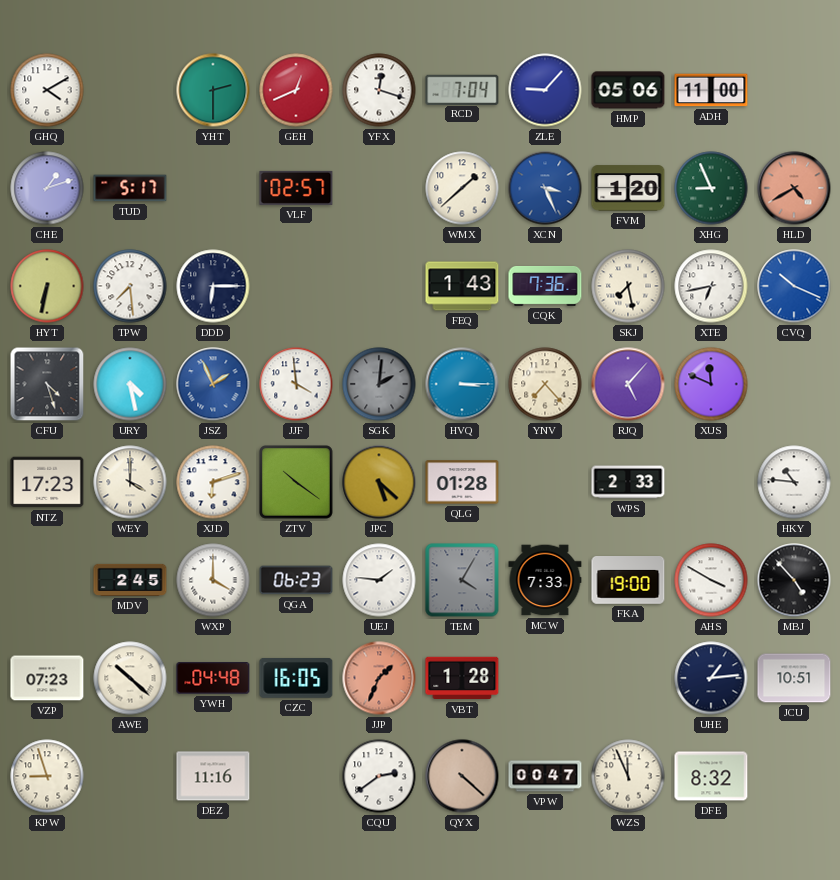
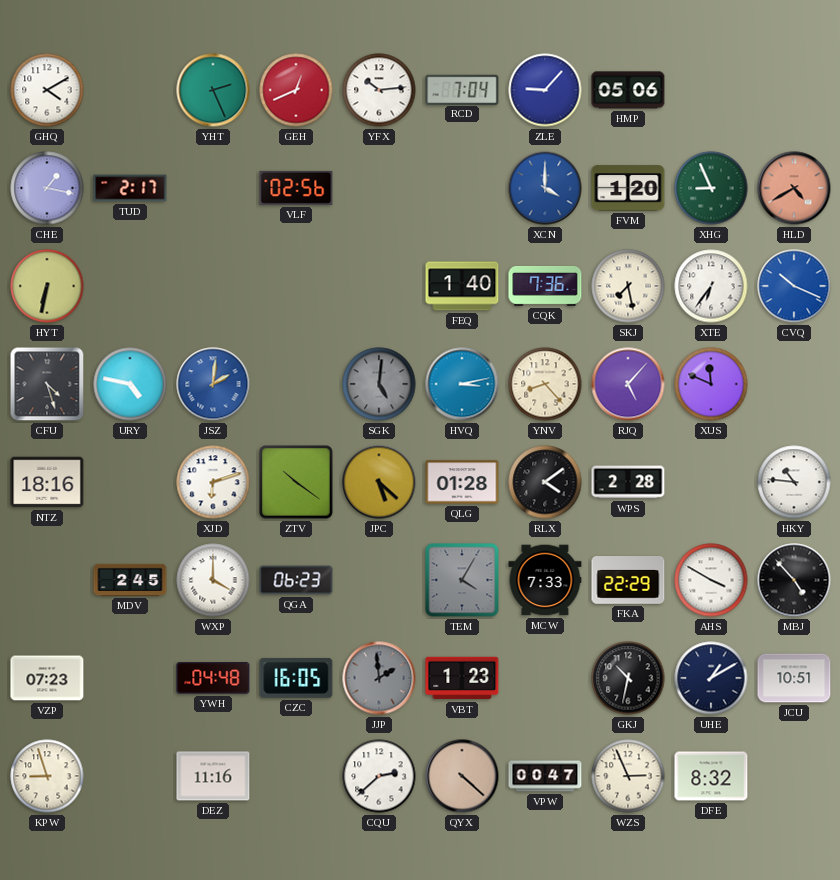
YHT: 2:30 -> 2:26 (213, 90)
YFX: 12:18 -> 10:14 (379, 90)
ADH: 11:00 -> none (711, 90)
CHE: 1:12 -> 1:17 (47, 188)
TUD: 5:17 -> 2:17 (130, 188)
VLF: 02:57 -> 02:56 (296, 188)
WMX: 1:38 -> none (462, 188)
XCN: 3:26 -> 4:00 (545, 188)
TPW: 7:29 -> none (130, 286)
DDD: 6:15 -> none (213, 286)
FEQ: 1:43 -> 1:40 (462, 286)
XTE: 6:43 -> 6:36 (711, 286)
URY: 4:28 -> 4:47 (130, 384)
JSZ: 1:56 -> 2:01 (213, 384)
JJF: 3:59 -> none (296, 384)
SGK: 2:01 -> 5:01 (379, 384)
HVQ: 3:15 -> 3:13 (462, 384)
YNV: 7:23 -> 8:23 (545, 384)
NTZ: 17:23 -> 18:16 (47, 482)
WEY: 4:00 -> none (130, 482)
RLX: none -> 4:09 (545, 482)
WPS: 2:33 -> 2:28 (628, 482)
UEJ: 1:46 -> none (379, 580)
FKA: 19:00 -> 22:29 (628, 581)
AWE: 10:22 -> none (130, 678)
JJP: 1:34 -> 1:59 (379, 678)
JJP dial: salmon -> grey (379, 678)
VBT: 1:28 -> 1:23 (462, 678)
GKJ: none -> 10:32 (628, 678)
UHE: 1:14 -> 1:10 (711, 678)
CQU: 2:39 -> 2:38 (379, 776)
WZS: 11:56 -> 2:56 (628, 776)
